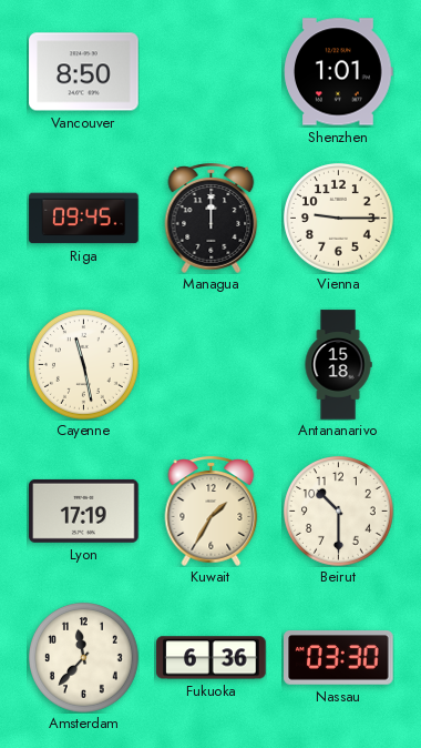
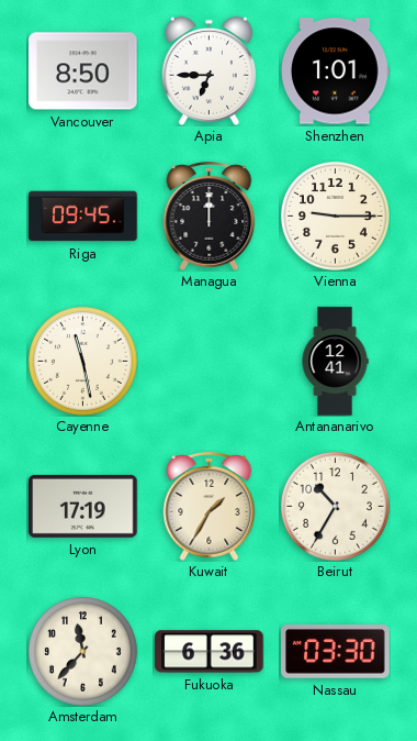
Apia: none -> 6:45 (208, 70)
Antananarivo: 15:18 -> 12:41 (335, 362)
Beirut: 10:30 -> 10:35 (336, 507)
